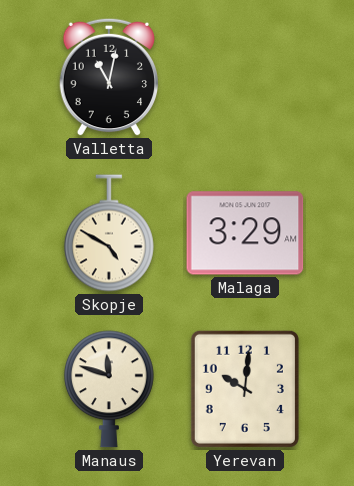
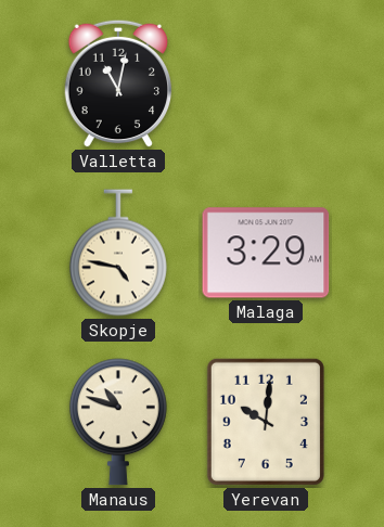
Skopje: 4:50 -> 4:47 (118, 253)
Manaus: 11:48 -> 10:48 (118, 422)
